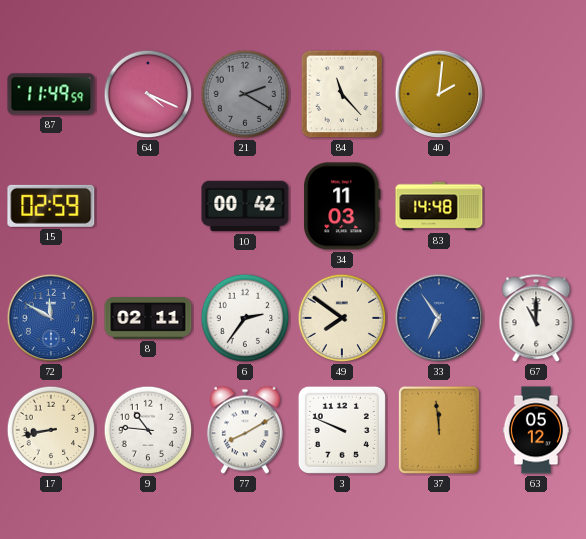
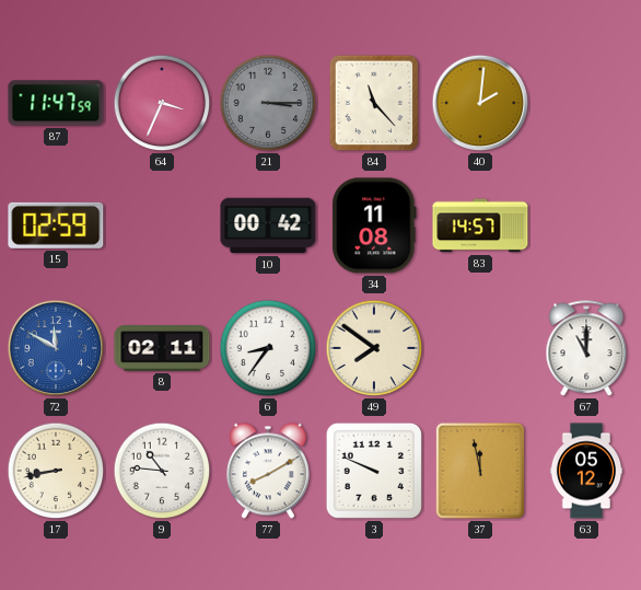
87: 11:49 -> 11:47 (56, 103)
64: 4:19 -> 3:34 (162, 103)
21: 2:20 -> 3:15 (268, 103)
34: 11:03 -> 11:08 (374, 225)
83: 14:48 -> 14:57 (480, 225)
6: 2:36 -> 8:36 (268, 348)
33: 6:54 -> none (439, 318)
37: 11:59 -> 11:58 (480, 471)
